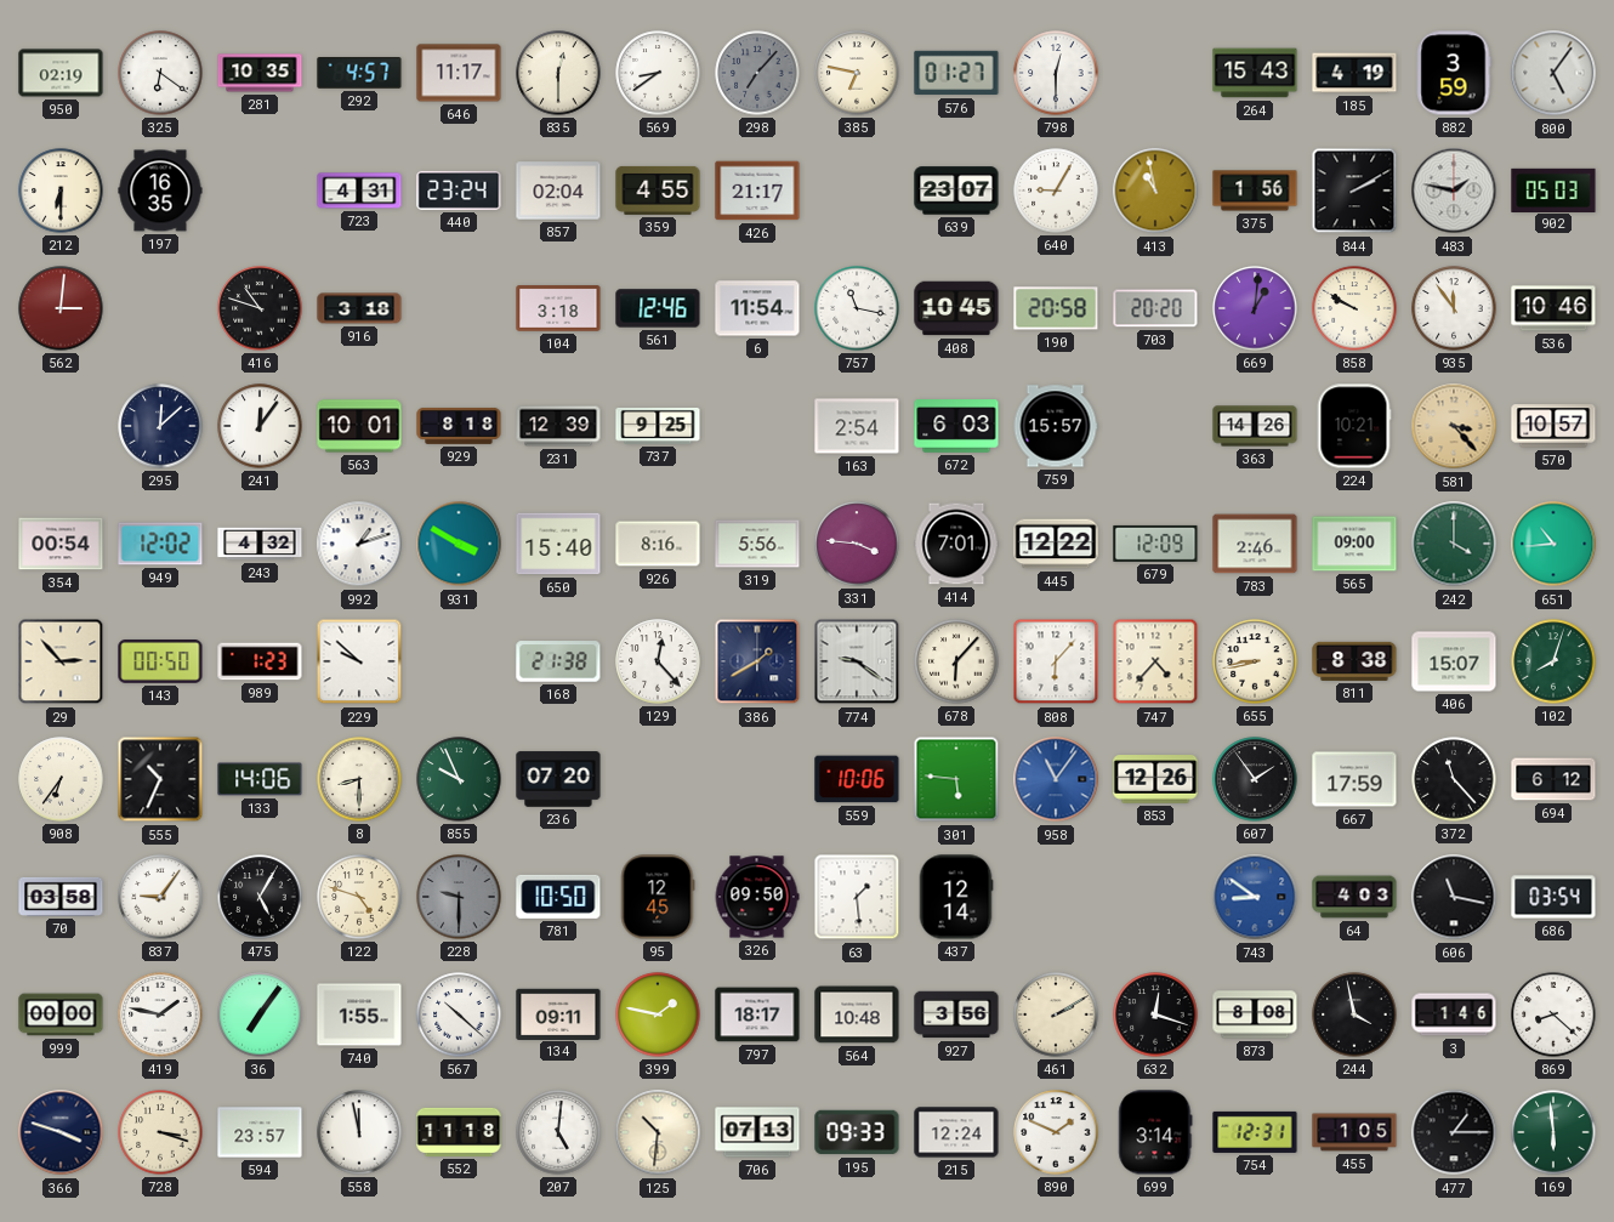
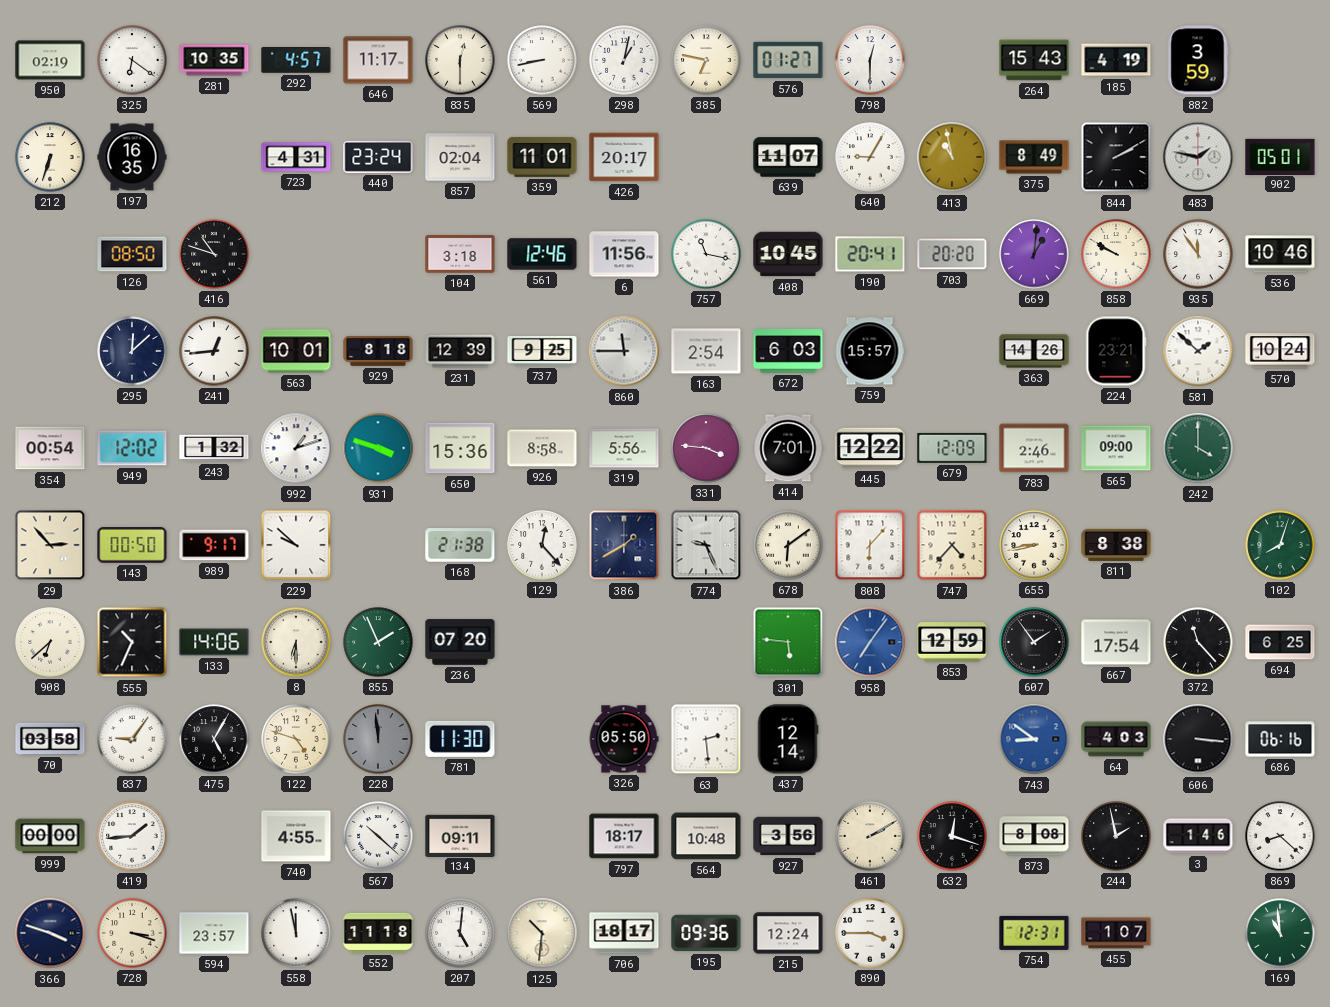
569: 8:39 -> 8:43 (542, 60)
298: 7:07 -> 1:02 (624, 60)
298 dial: grey -> white (624, 60)
800: 5:06 -> none (1553, 73)
212: 6:30 -> 6:33 (50, 157)
359: 4:55 -> 11:01 (542, 157)
426: 21:17 -> 20:17 (624, 157)
639: 23:07 -> 11:07 (788, 157)
375: 1:56 -> 8:49 (1034, 157)
902: 05:03 -> 05:01 (1280, 156)
562: 3:01 -> none (61, 308)
126: none -> 08:50 (132, 254)
916: 3:18 -> none (359, 308)
6: 11:54 -> 11:56 (624, 254)
190: 20:58 -> 20:41 (870, 254)
241: 12:06 -> 12:44 (214, 351)
860: none -> 11:45 (624, 351)
224: 10:21 -> 23:21 (1116, 351)
581: 3:23 -> 1:52 (1198, 351)
581 dial: champagne -> white (1198, 351)
570: 10:57 -> 10:24 (1280, 351)
243: 4:32 -> 1:32 (214, 448)
931: 3:50 -> 3:48 (378, 448)
650: 15:40 -> 15:36 (460, 448)
926: 8:16 -> 8:58 (542, 448)
651: 10:44 -> none (1553, 544)
989: 1:23 -> 9:17 (214, 545)
774: 9:21 -> 9:26 (706, 545)
678: 6:07 -> 6:09 (788, 545)
406: 15:07 -> none (1454, 661)
908: 6:36 -> 6:38 (50, 642)
8: 8:30 -> 6:30 (296, 642)
855: 9:56 -> 1:56 (378, 642)
559: 10:06 -> none (857, 779)
958: 11:06 -> 7:06 (870, 642)
853: 12:26 -> 12:59 (952, 642)
667: 17:59 -> 17:54 (1116, 642)
694: 6:12 -> 6:25 (1280, 642)
228: 9:30 -> 11:59 (378, 739)
781: 10:50 -> 11:30 (460, 739)
95: 12:45 -> none (658, 897)
326: 09:50 -> 05:50 (624, 739)
63: 1:29 -> 2:29 (706, 739)
606: 11:17 -> 3:16 (1198, 739)
686: 03:54 -> 06:16 (1280, 739)
419: 1:47 -> 1:44 (132, 836)
36: 7:06 -> none (260, 1014)
740: 1:55 -> 4:55 (296, 836)
399: 1:47 -> none (658, 1014)
244: 3:58 -> 1:58 (1116, 836)
706: 07:13 -> 18:17 (624, 933)
195: 09:33 -> 09:36 (706, 933)
890: 1:49 -> 3:45 (870, 933)
699: 3:14 -> none (1155, 1132)
455: 1:05 -> 1:07 (1116, 933)
477: 1:15 -> none (1454, 1132)
169: 5:59 -> 10:59 (1280, 933)
